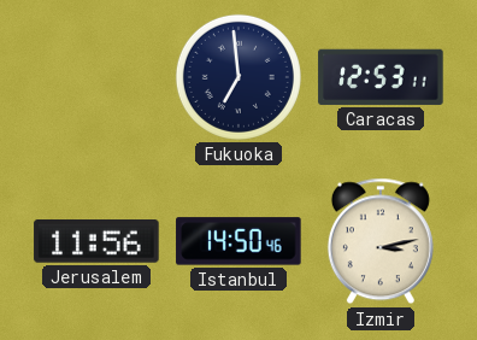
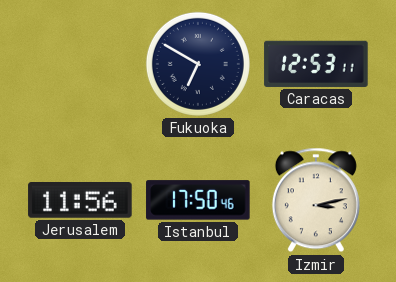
Fukuoka: 6:59 -> 6:50 (198, 64)
Istanbul: 14:50 -> 17:50 (198, 200)
